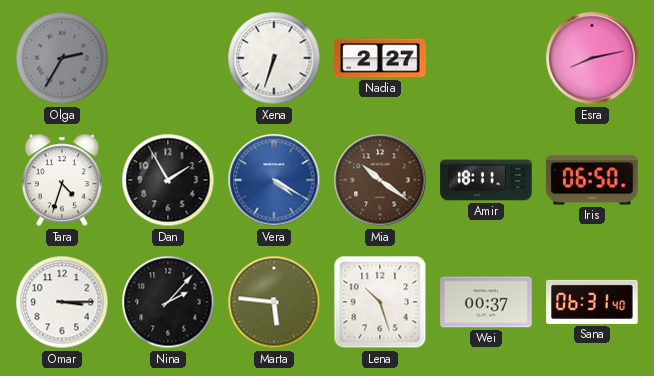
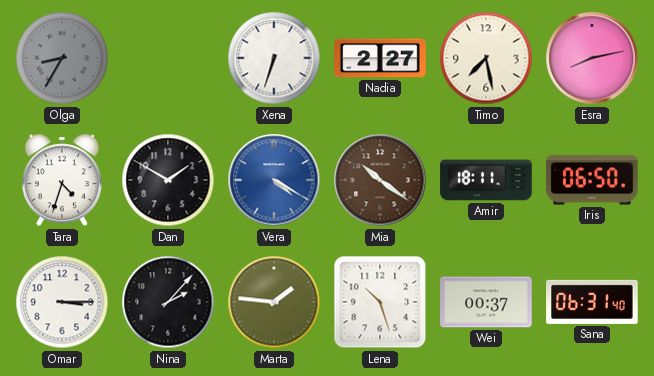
Olga: 2:35 -> 8:35 (62, 58)
Timo: none -> 7:28 (486, 58)
Dan: 1:55 -> 1:50 (168, 180)
Marta: 5:46 -> 1:46 (274, 302)
